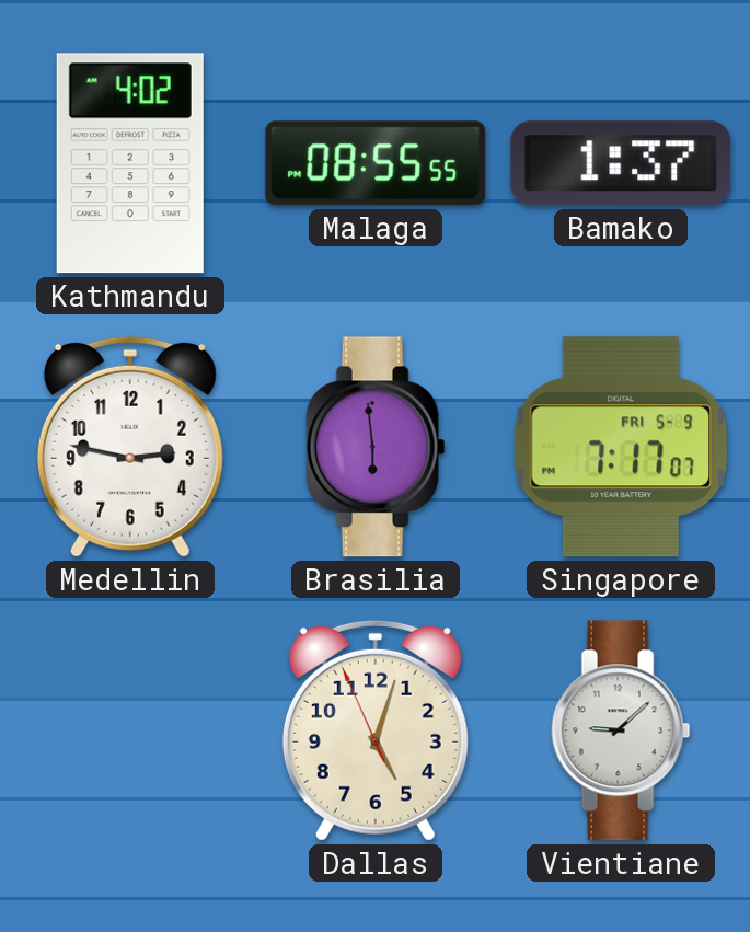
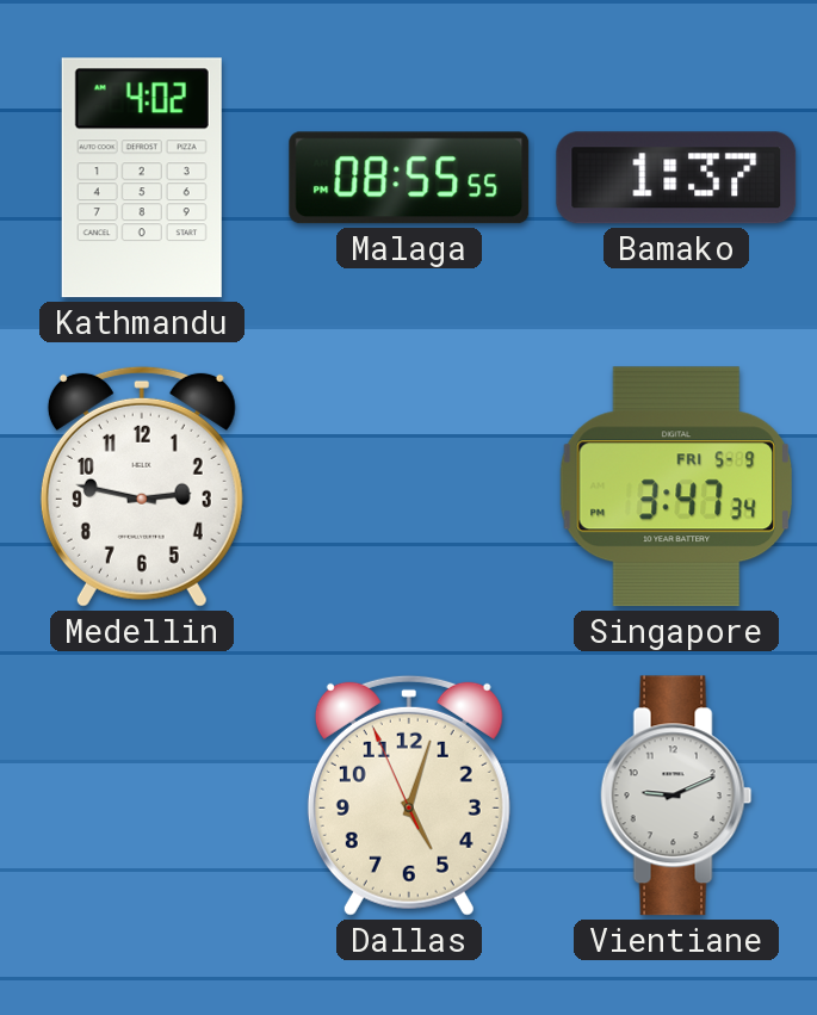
Brasilia: 5:59 -> none (376, 447)
Singapore: 7:17 -> 3:47 (676, 487)
Vientiane: 9:08 -> 9:11 (676, 796)
